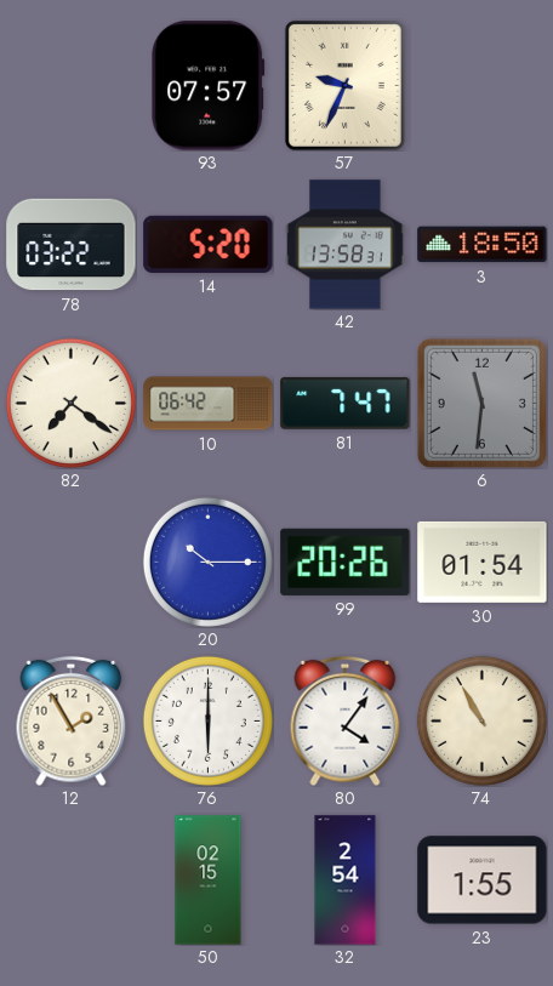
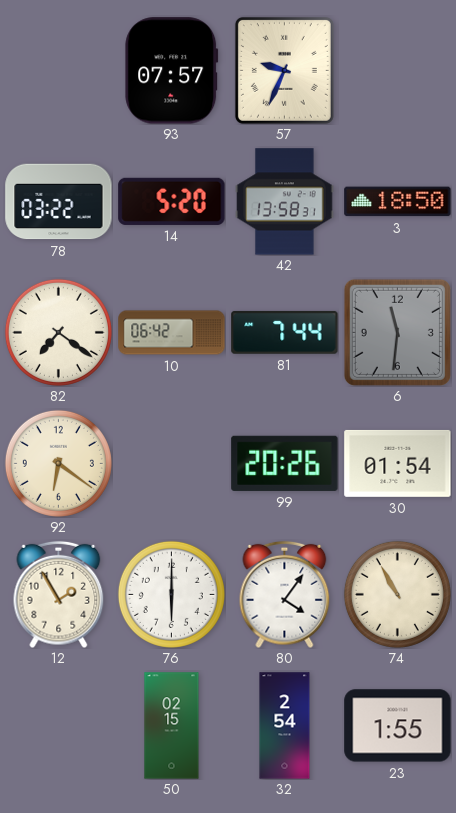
81: 7:47 -> 7:44 (285, 332)
92: none -> 6:21 (58, 463)
20: 10:15 -> none (207, 562)
